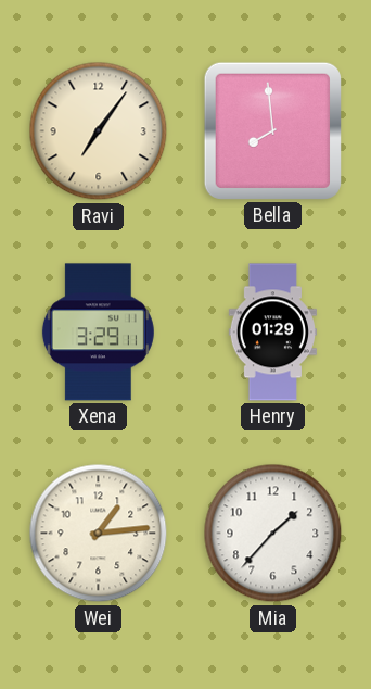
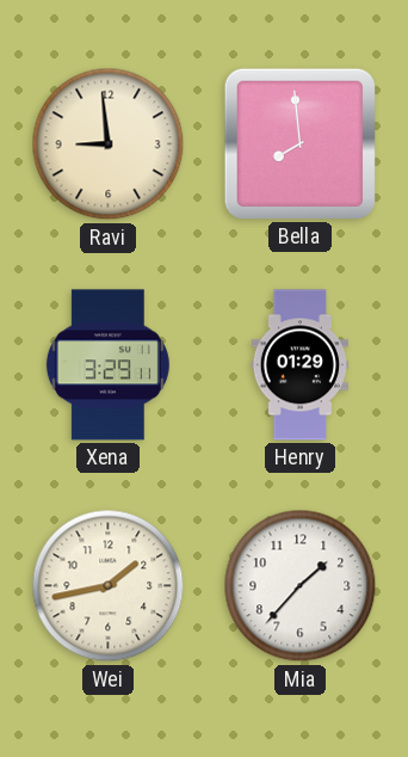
Ravi: 7:06 -> 8:59 (109, 144)
Wei: 1:14 -> 1:43 (109, 586)
